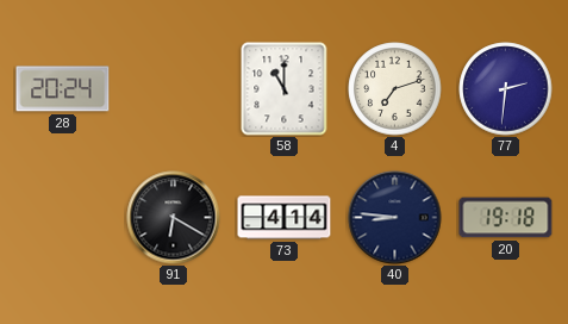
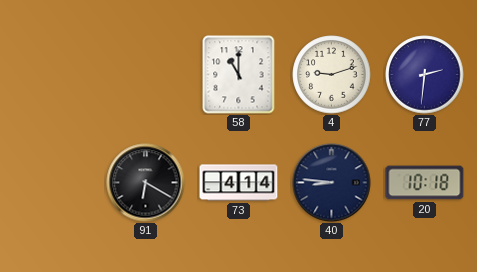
28: 20:24 -> none (63, 89)
4: 7:12 -> 9:12 (332, 75)
20: 19:18 -> 10:18 (425, 183)
